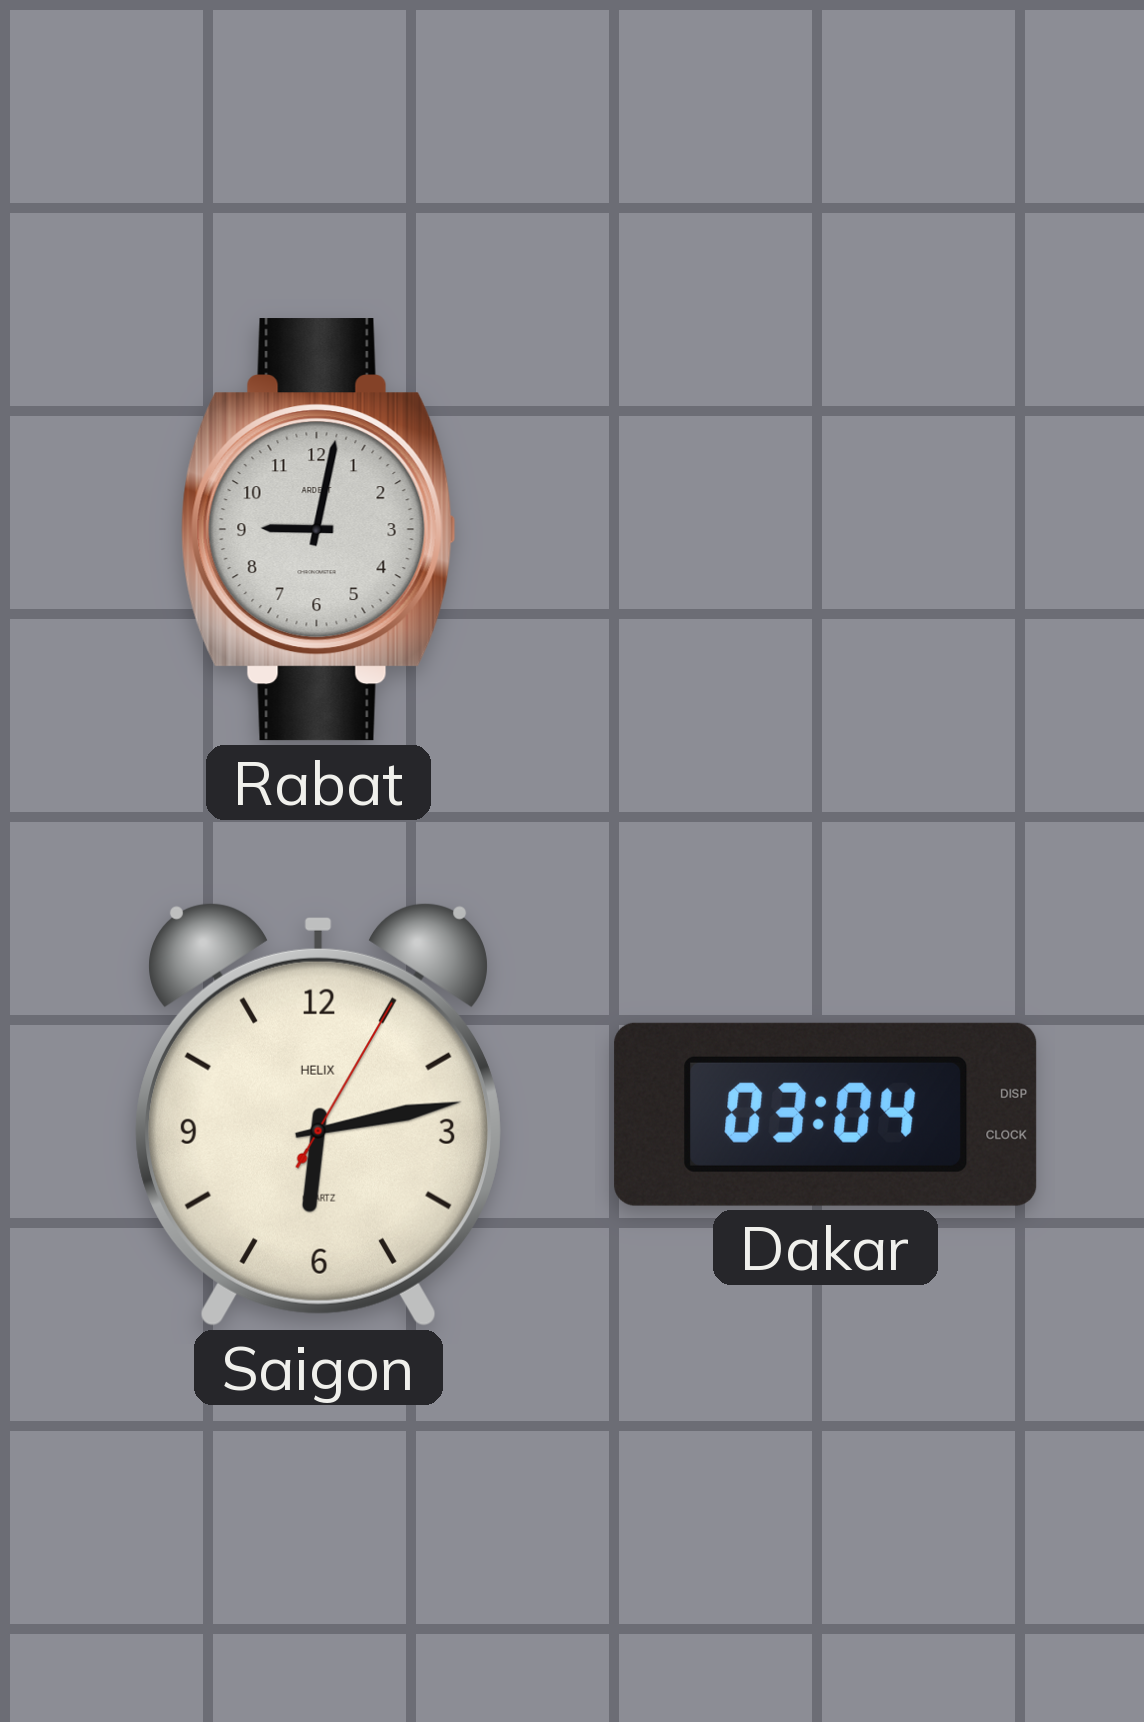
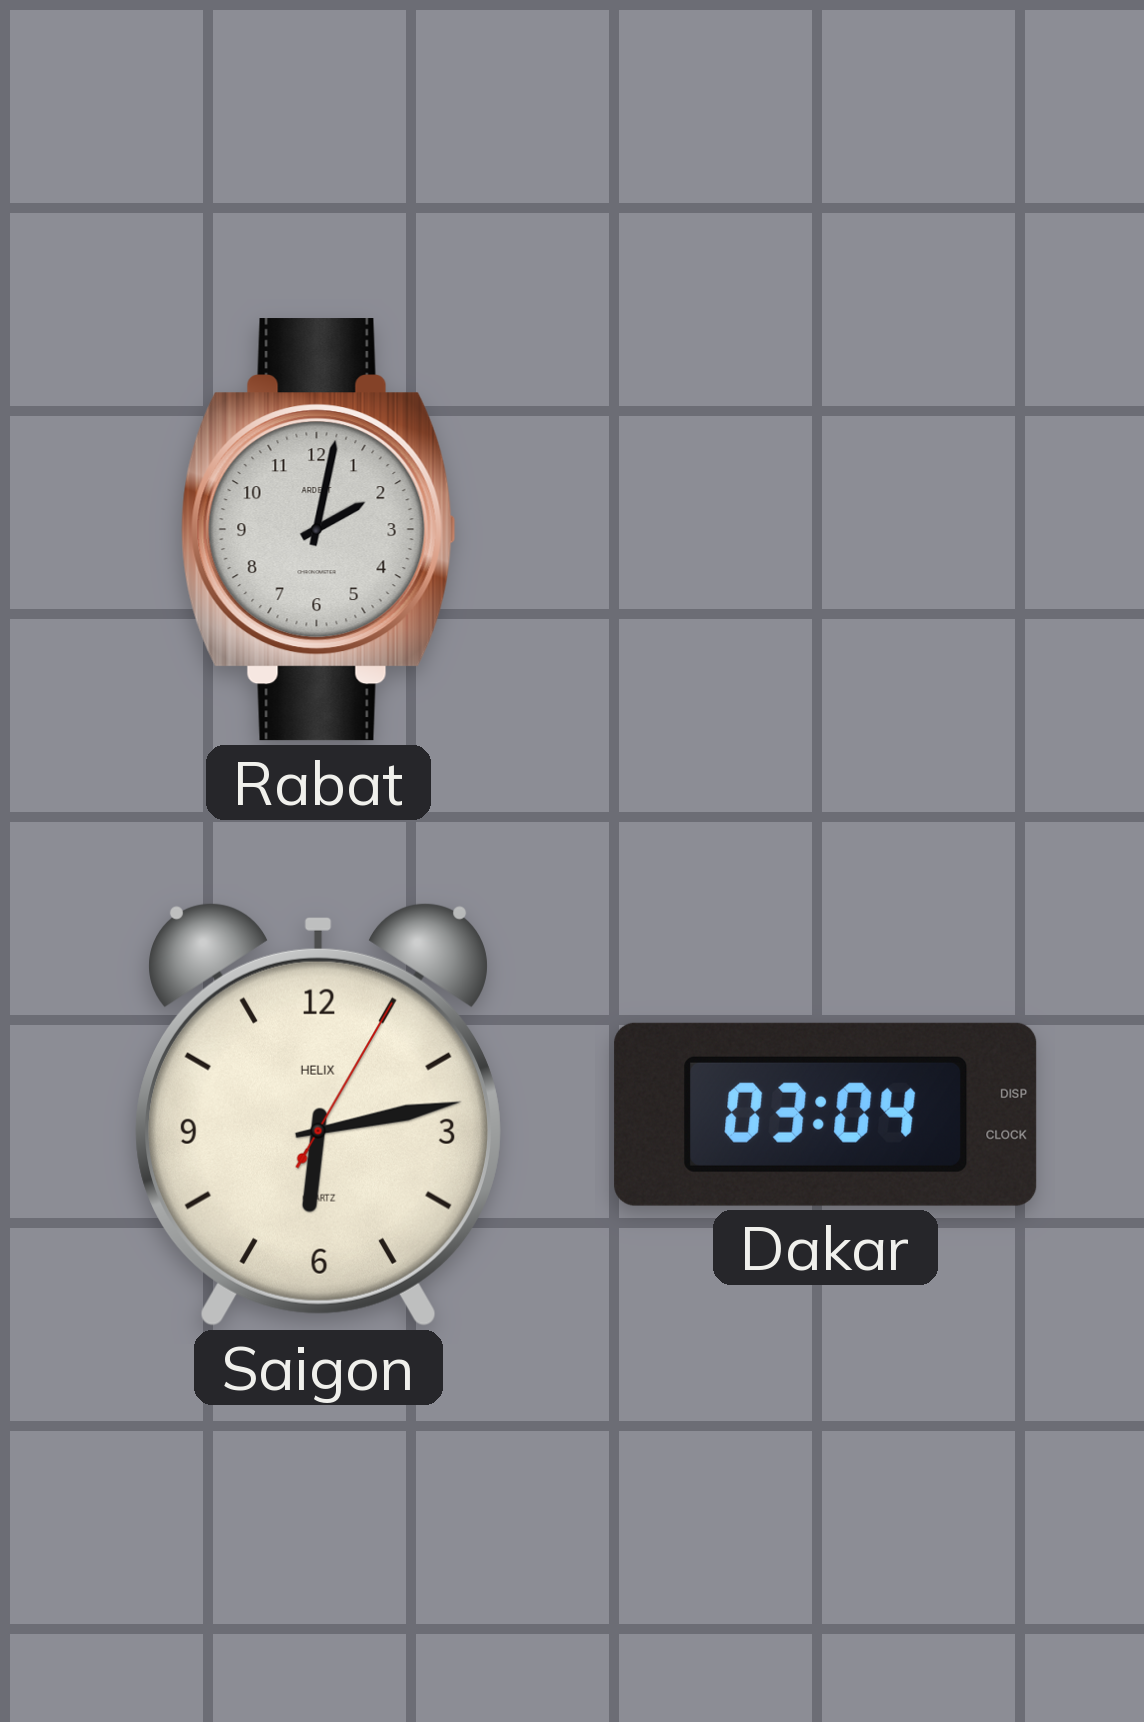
Rabat: 9:02 -> 2:02 (318, 530)
